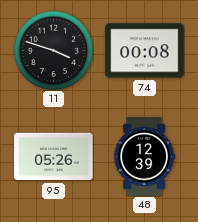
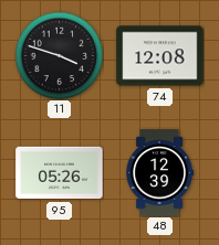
74: 00:08 -> 12:08 (160, 56)
